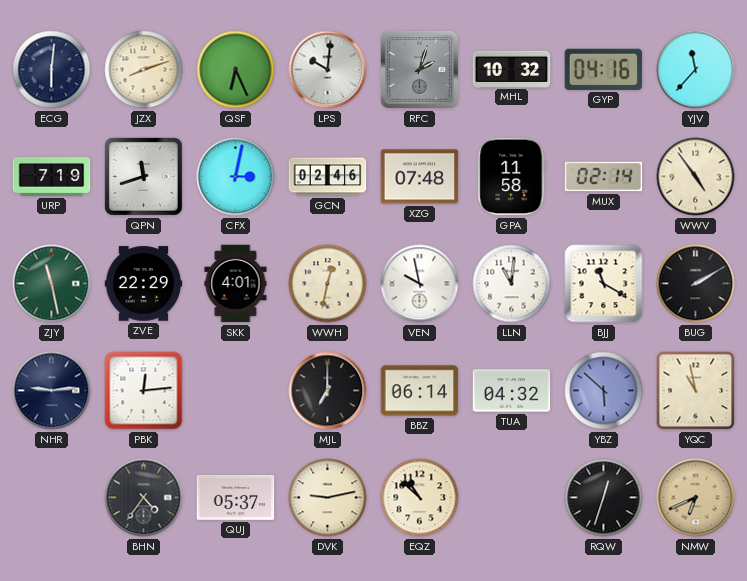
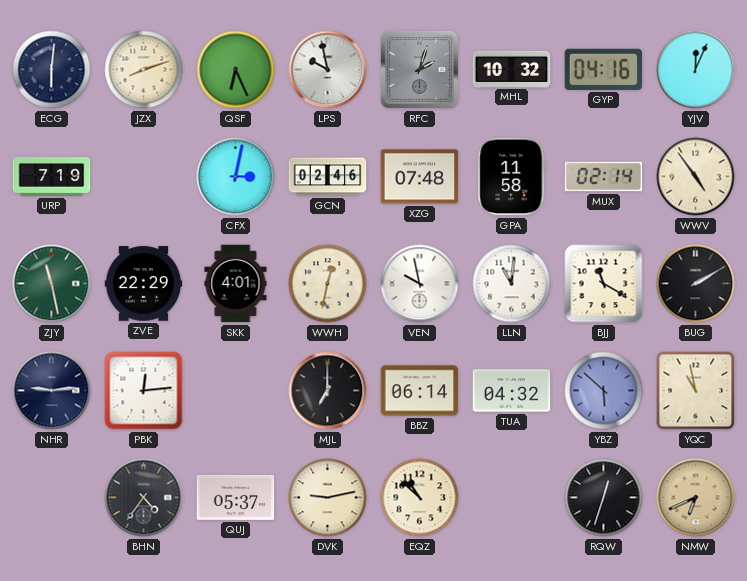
LPS: 10:01 -> 9:58 (328, 70)
YJV: 11:37 -> 12:04 (696, 70)
QPN: 11:42 -> none (144, 177)
